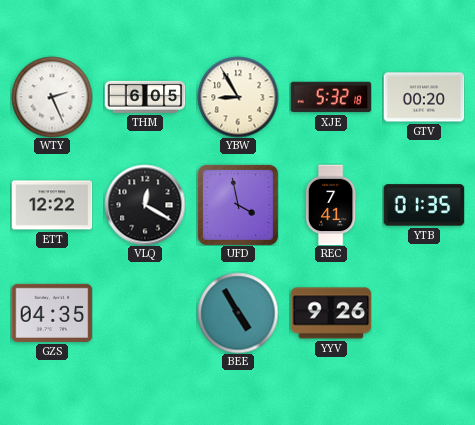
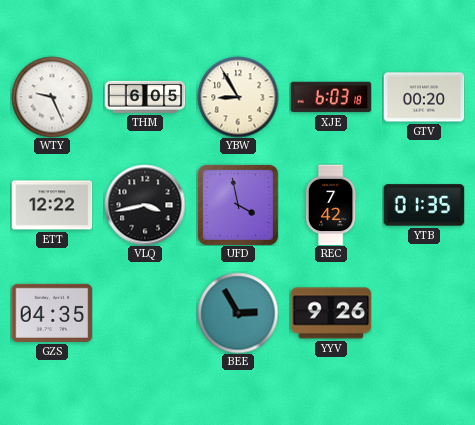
WTY: 2:26 -> 9:26 (52, 97)
XJE: 5:32 -> 6:03 (331, 97)
VLQ: 12:20 -> 3:43 (145, 205)
REC: 7:41 -> 7:42 (331, 205)
BEE: 4:55 -> 2:55 (238, 313)
